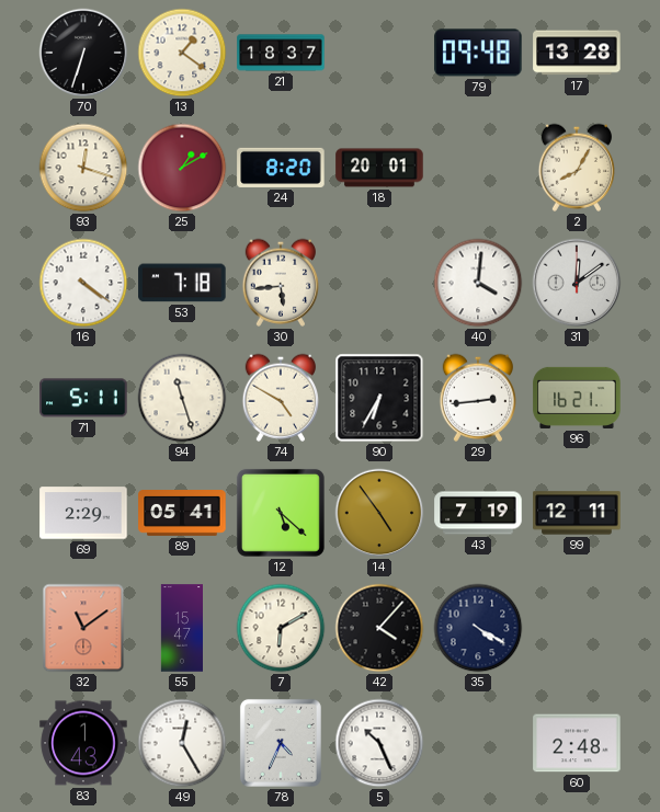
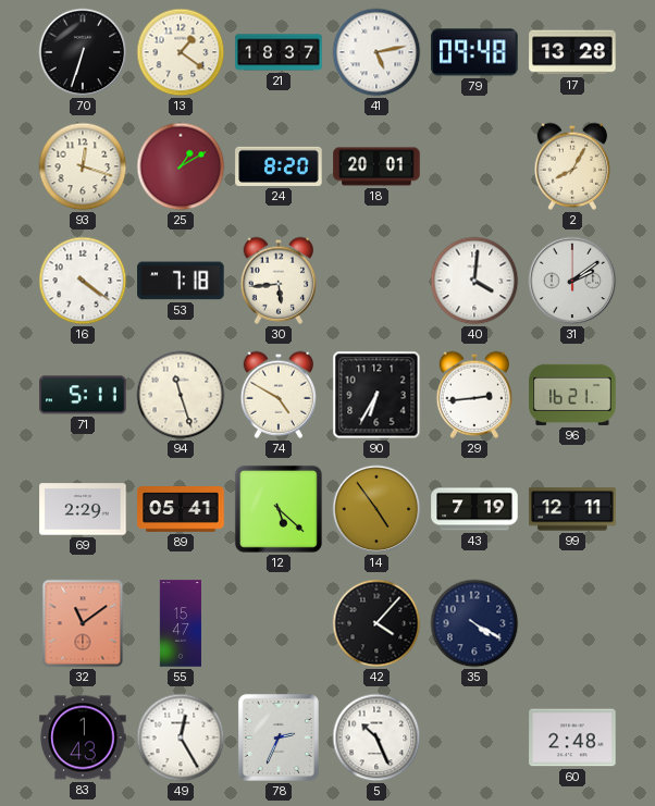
41: none -> 5:13 (376, 52)
31: 12:09 -> 2:09 (572, 281)
7: 6:10 -> none (281, 628)
78: 4:34 -> 2:34 (279, 737)
